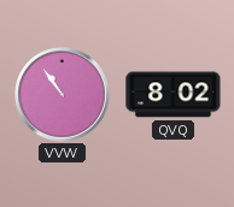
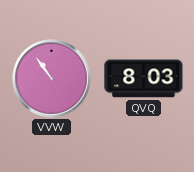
QVQ: 8:02 -> 8:03 (144, 79)
